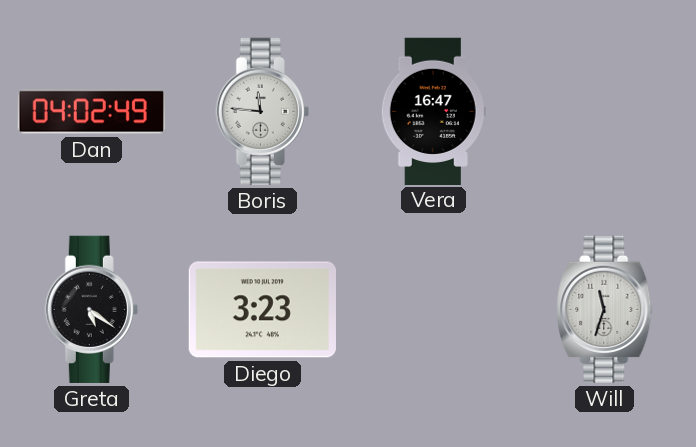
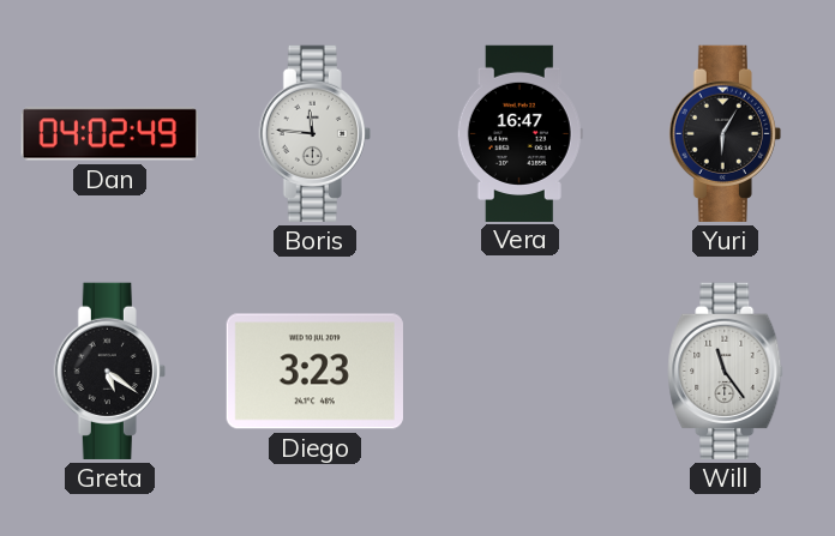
Yuri: none -> 6:05 (725, 133)
Will: 11:33 -> 11:24 (726, 371)
